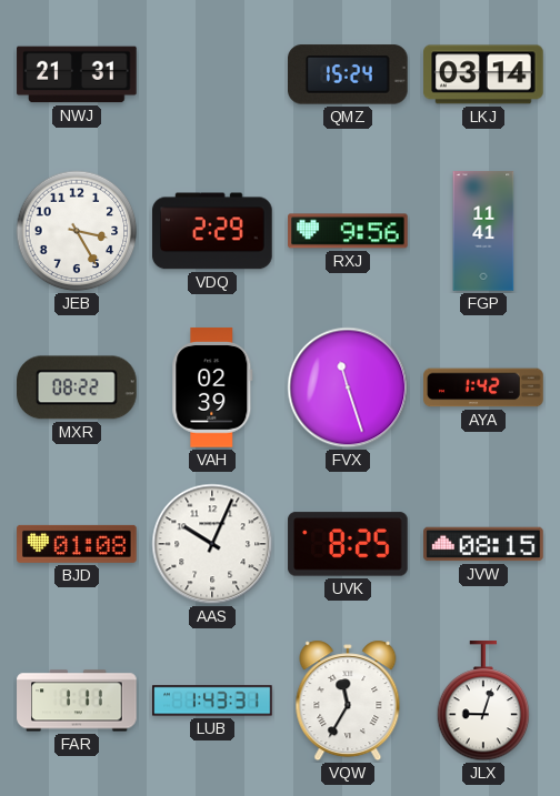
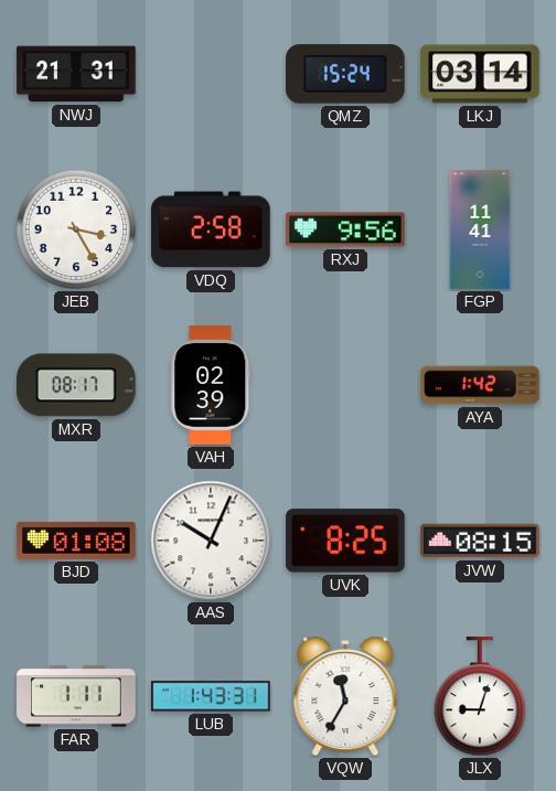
VDQ: 2:29 -> 2:58 (212, 229)
MXR: 08:22 -> 08:17 (77, 385)
FVX: 11:27 -> none (348, 387)
